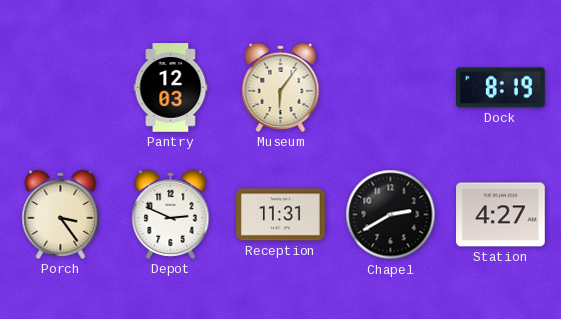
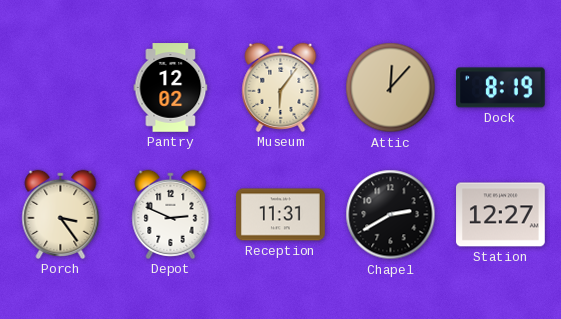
Pantry: 12:03 -> 12:02 (171, 88)
Attic: none -> 12:07 (391, 88)
Station: 4:27 -> 12:27 (501, 215)
